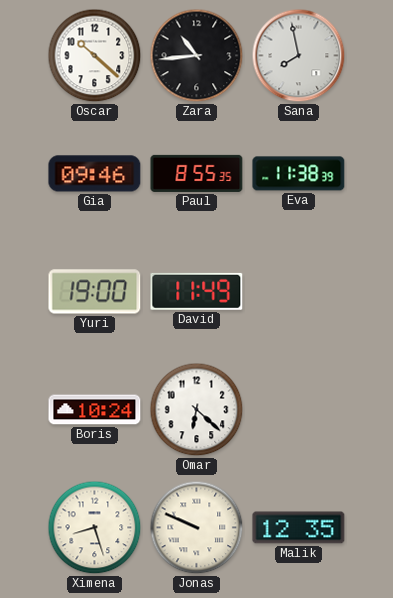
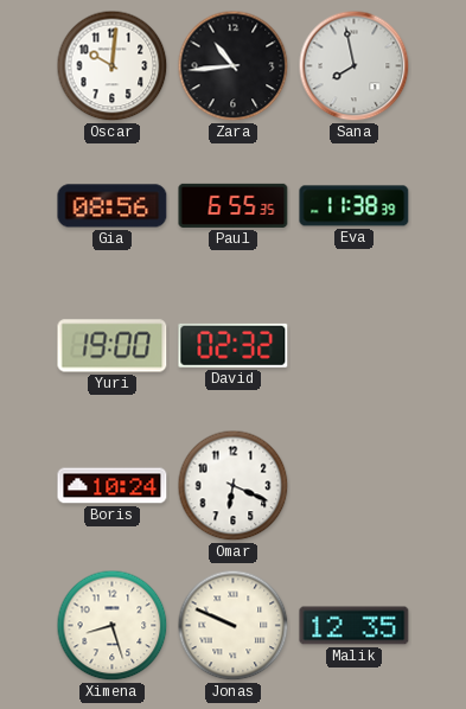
Oscar: 10:22 -> 10:01 (113, 66)
Gia: 09:46 -> 08:56 (113, 206)
Paul: 8:55 -> 6:55 (234, 205)
David: 11:49 -> 02:32 (234, 345)
Omar: 6:22 -> 6:19 (234, 486)
